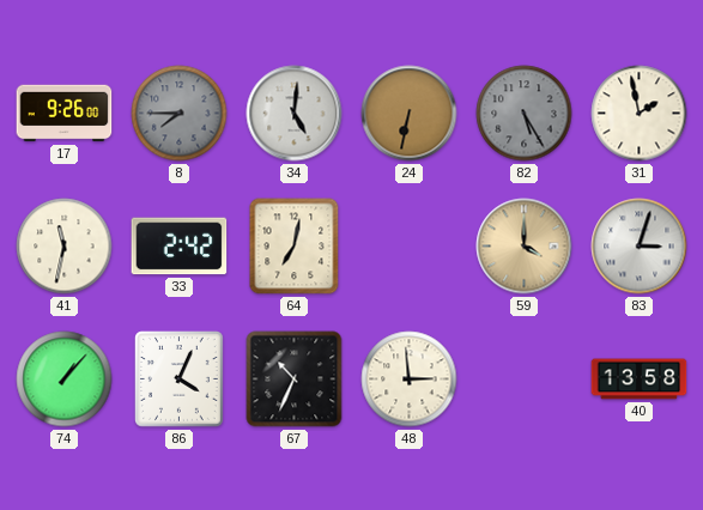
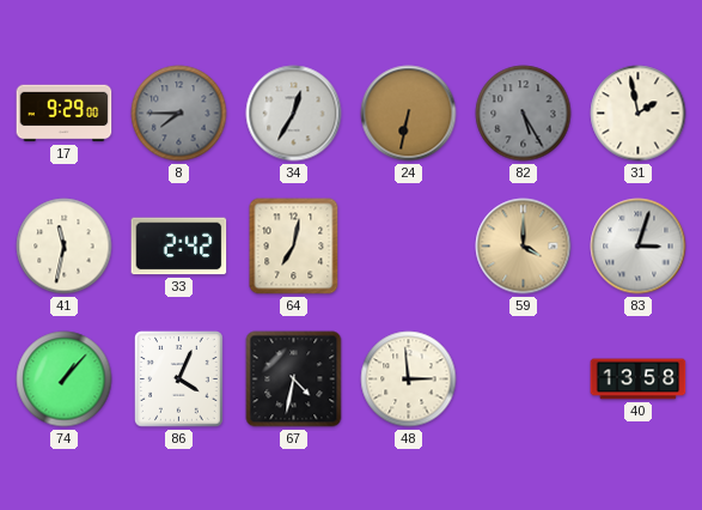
17: 9:26 -> 9:29 (65, 114)
34: 5:01 -> 12:35 (294, 114)
67: 10:34 -> 4:32 (294, 380)
